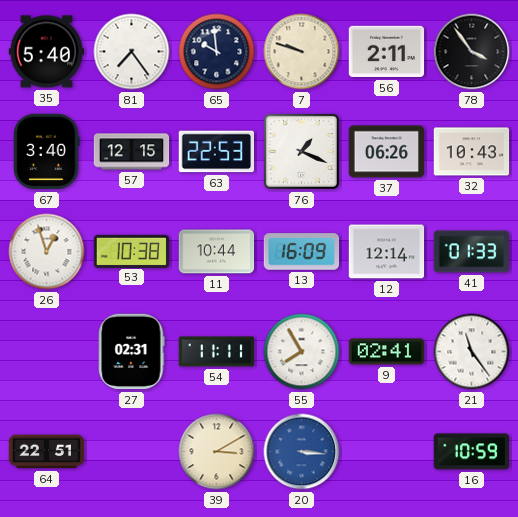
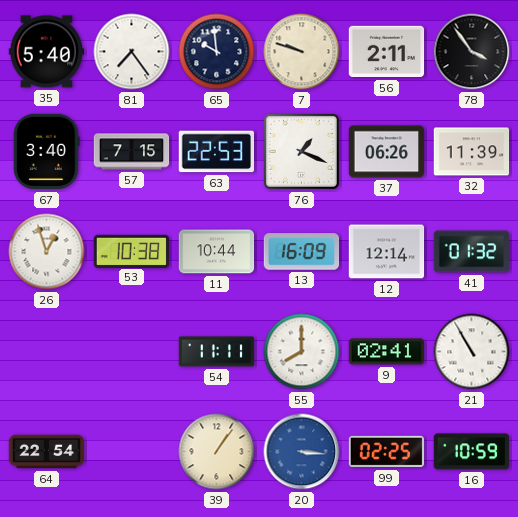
57: 12:15 -> 7:15 (132, 152)
32: 10:43 -> 11:39 (472, 152)
41: 01:33 -> 01:32 (472, 252)
27: 02:31 -> none (132, 352)
55: 7:55 -> 8:00 (302, 352)
21: 11:24 -> 10:55 (472, 352)
64: 22:51 -> 22:54 (47, 452)
39: 3:10 -> 1:06 (217, 452)
99: none -> 02:25 (387, 452)
